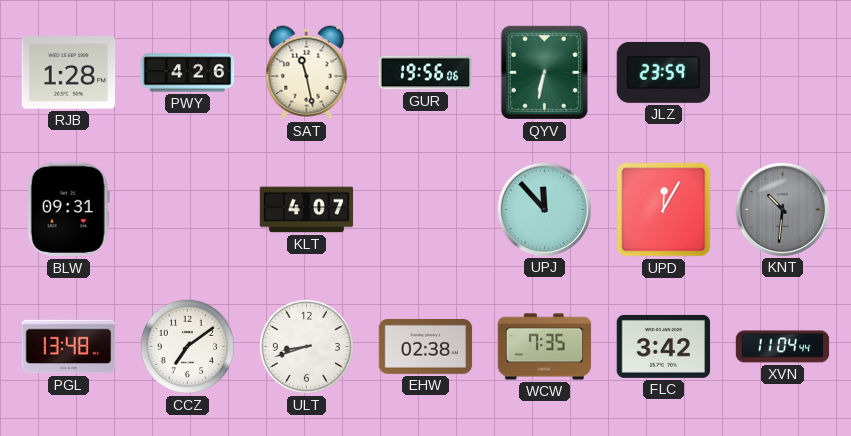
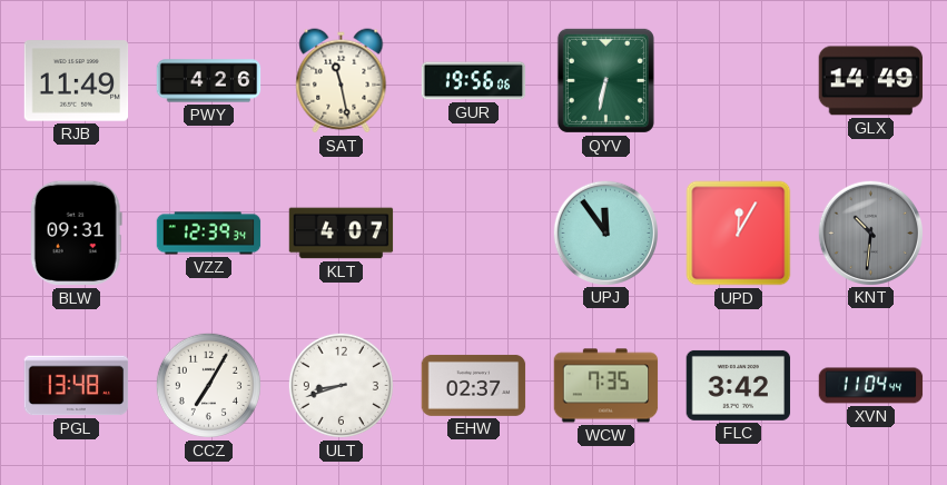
RJB: 1:28 -> 11:49 (77, 81)
JLZ: 23:59 -> none (664, 72)
GLX: none -> 14:49 (871, 81)
VZZ: none -> 12:39 (209, 234)
UPJ: 11:53 -> 11:54 (605, 232)
CCZ: 7:09 -> 7:05 (208, 385)
EHW: 02:38 -> 02:37 (474, 385)
